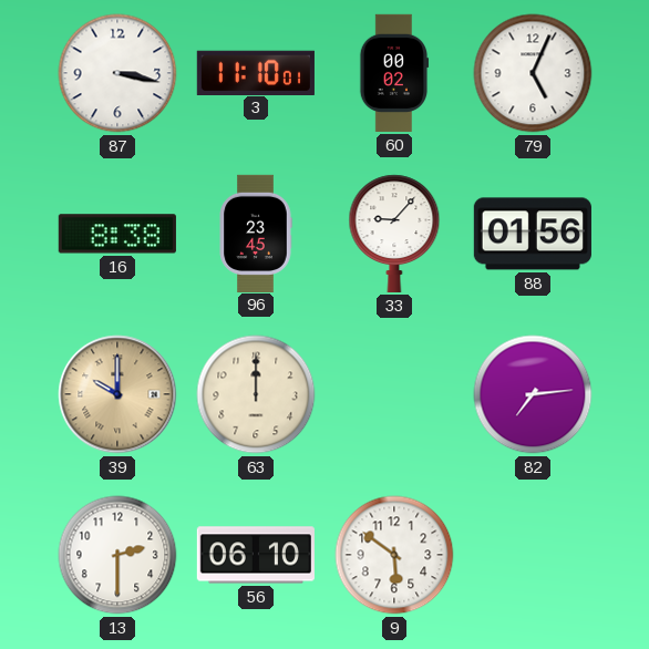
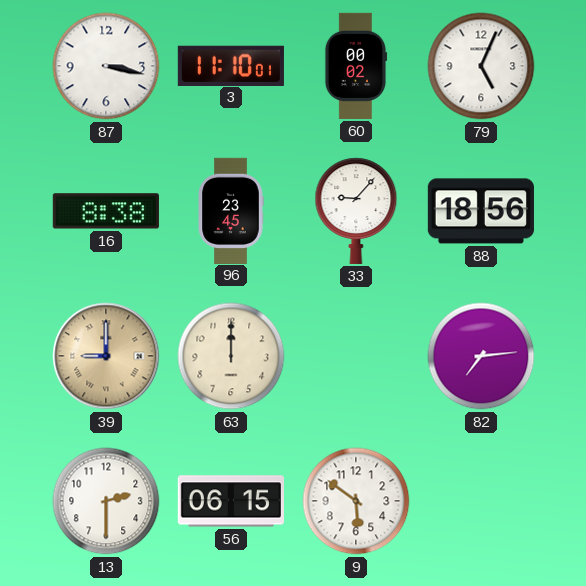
88: 01:56 -> 18:56 (481, 211)
39: 10:00 -> 9:00 (106, 356)
56: 06:10 -> 06:15 (231, 501)
